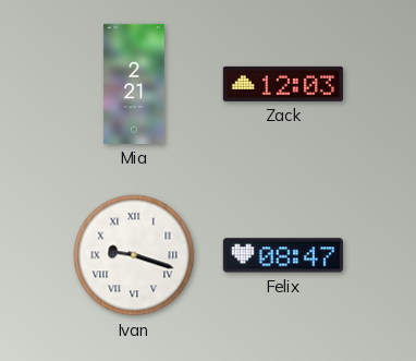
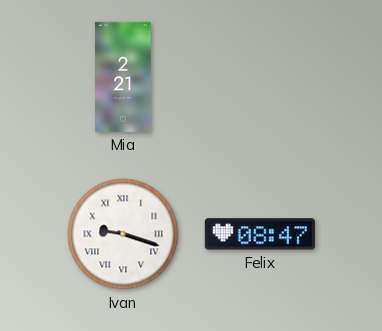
Zack: 12:03 -> none (283, 84)
